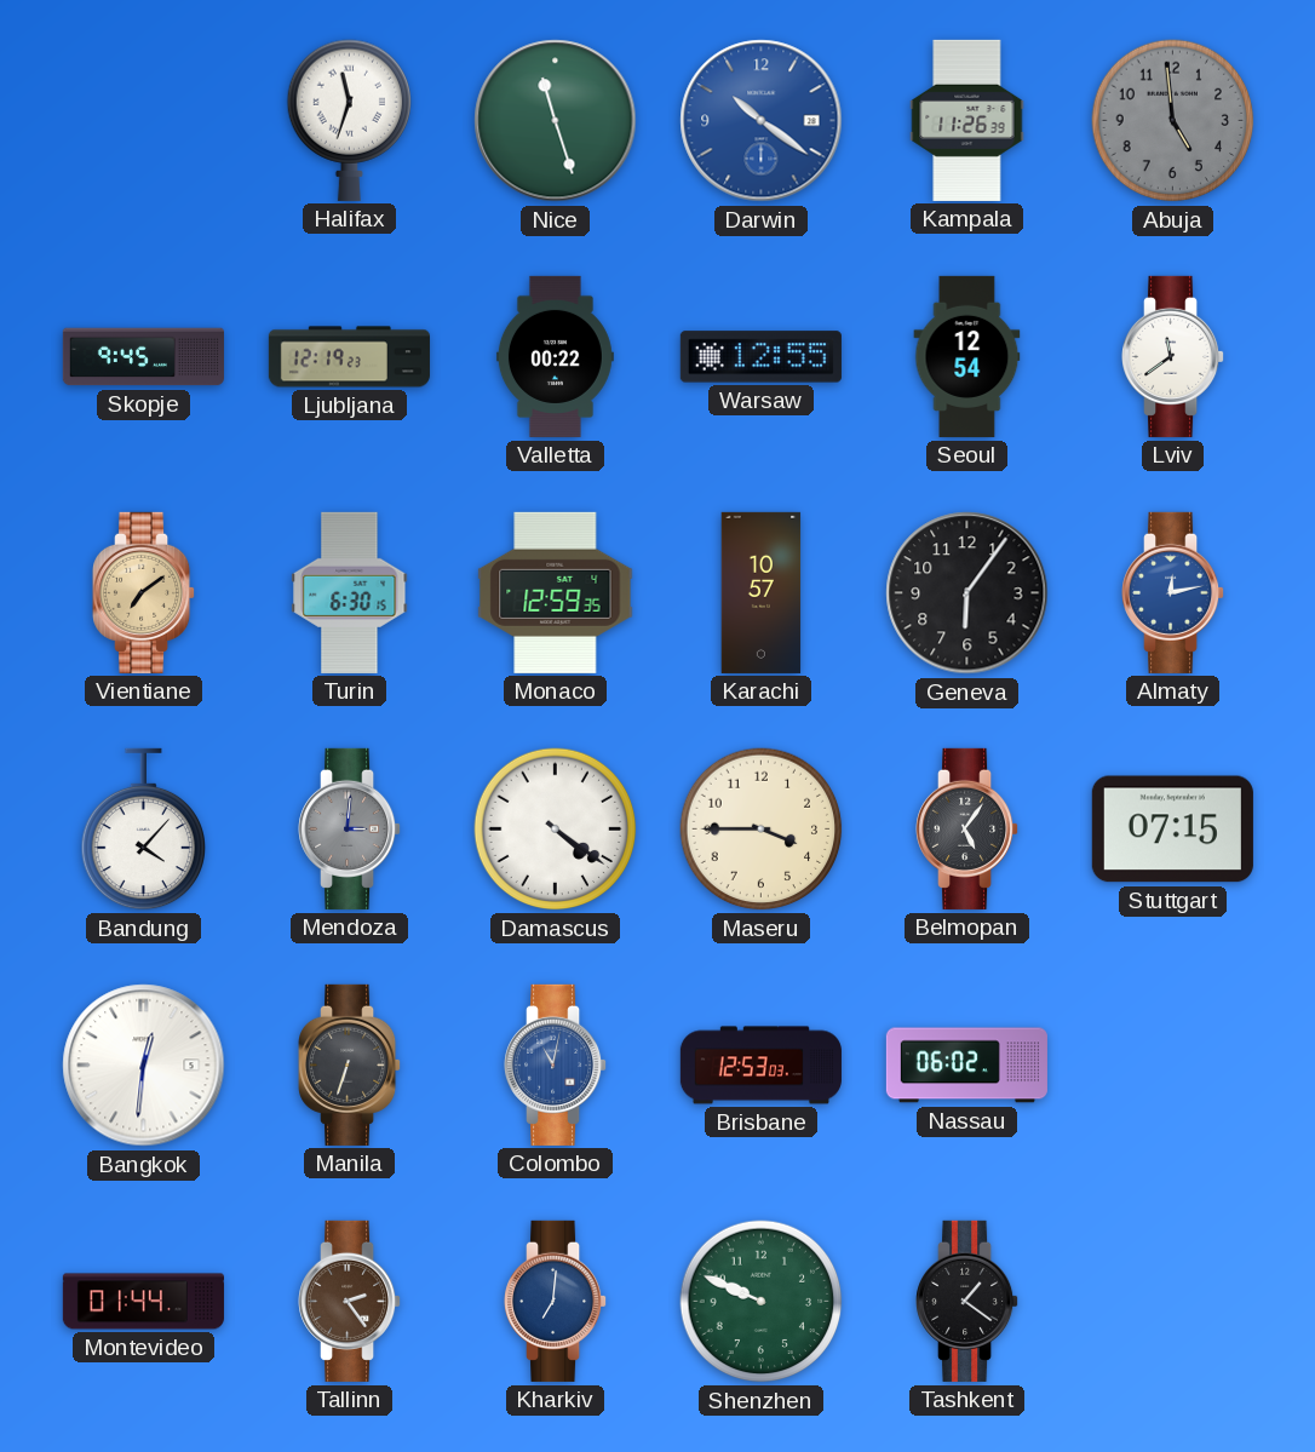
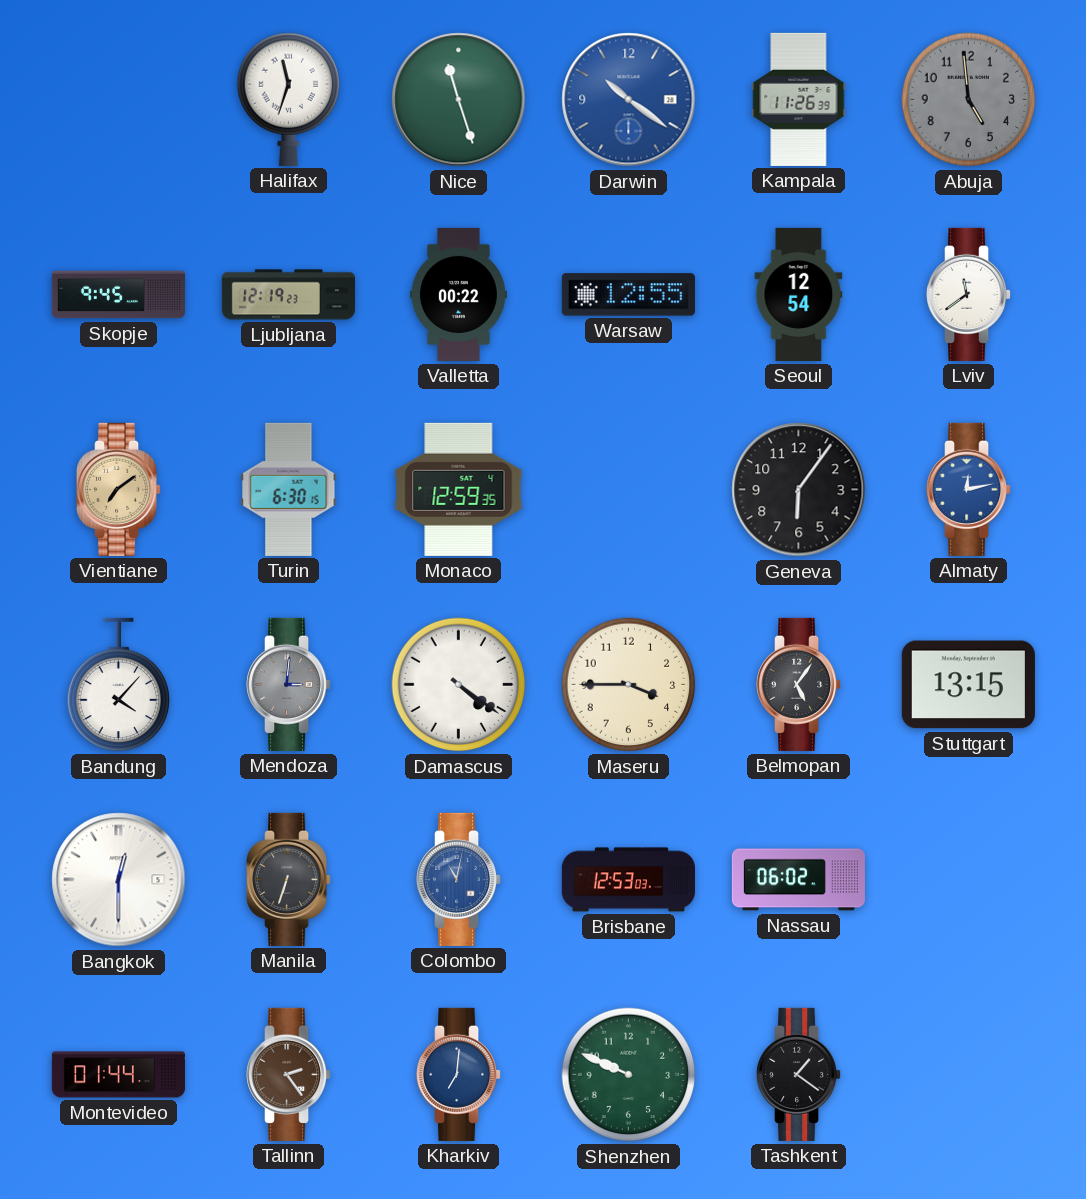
Karachi: 10:57 -> none (762, 592)
Stuttgart: 07:15 -> 13:15 (968, 685)
Bangkok: 12:31 -> 12:30 (119, 880)
